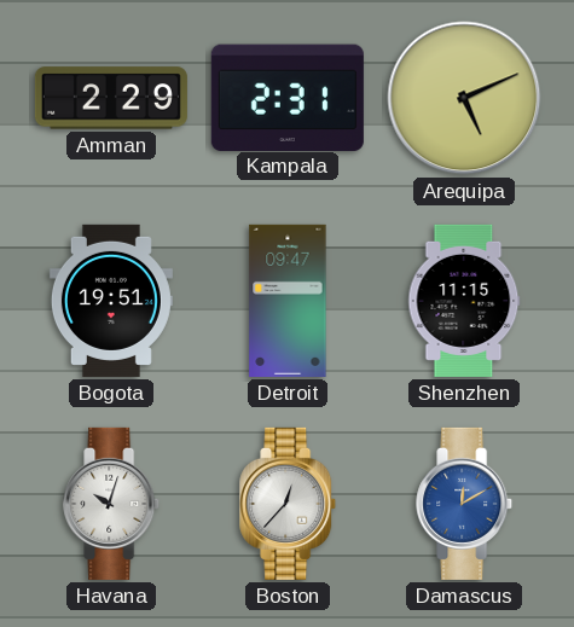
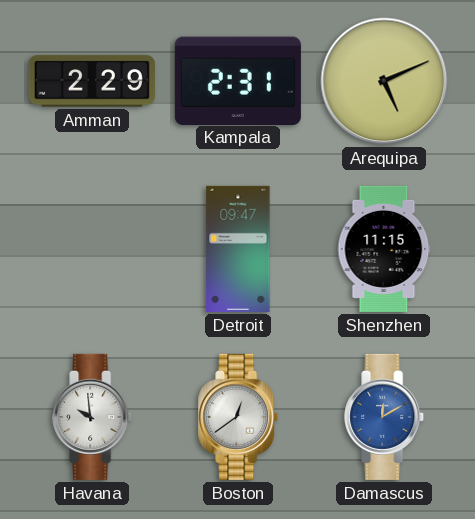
Bogota: 19:51 -> none (111, 301)
Havana: 10:03 -> 9:59 (93, 417)
Boston: 12:37 -> 12:39 (239, 417)
